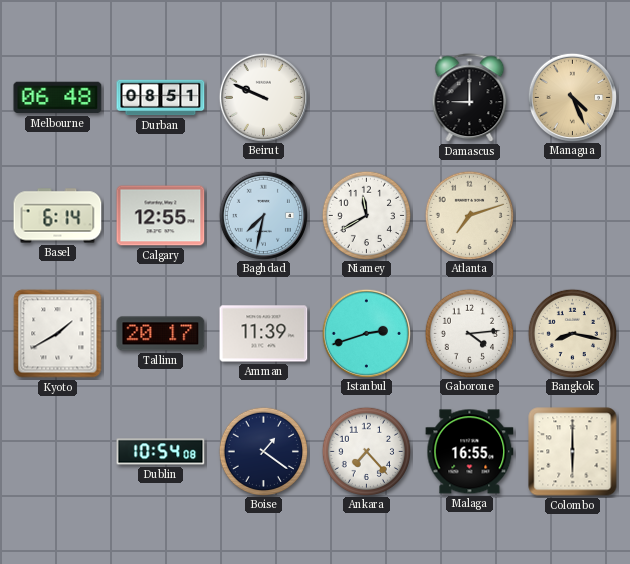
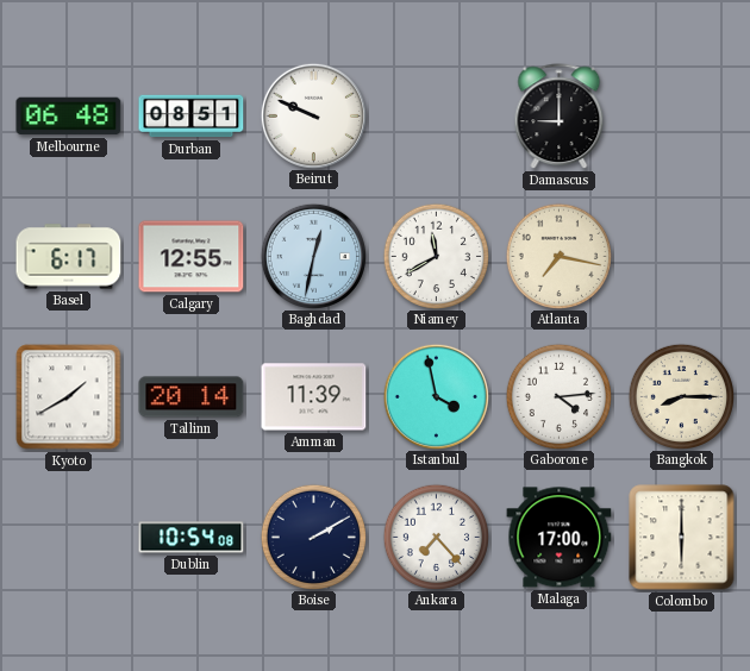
Managua: 4:26 -> none (572, 97)
Basel: 6:14 -> 6:17 (69, 257)
Baghdad: 7:32 -> 12:32 (313, 256)
Atlanta: 7:12 -> 7:17 (558, 256)
Tallinn: 20:17 -> 20:14 (192, 397)
Istanbul: 2:42 -> 3:58 (436, 396)
Bangkok: 8:17 -> 8:15 (681, 396)
Boise: 1:21 -> 2:10 (313, 537)
Malaga: 16:55 -> 17:00 (560, 538)
